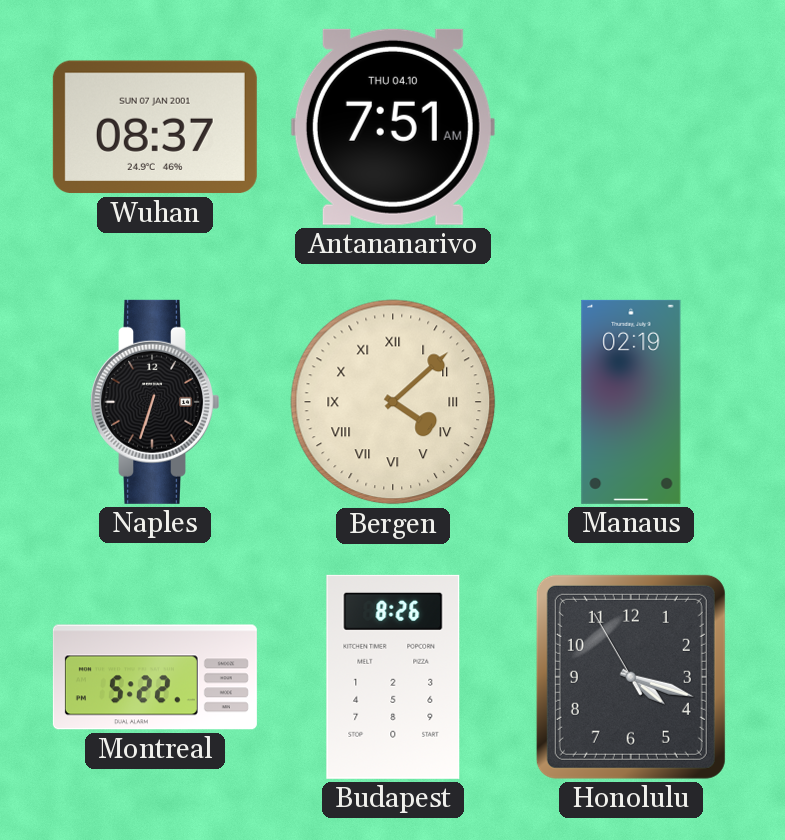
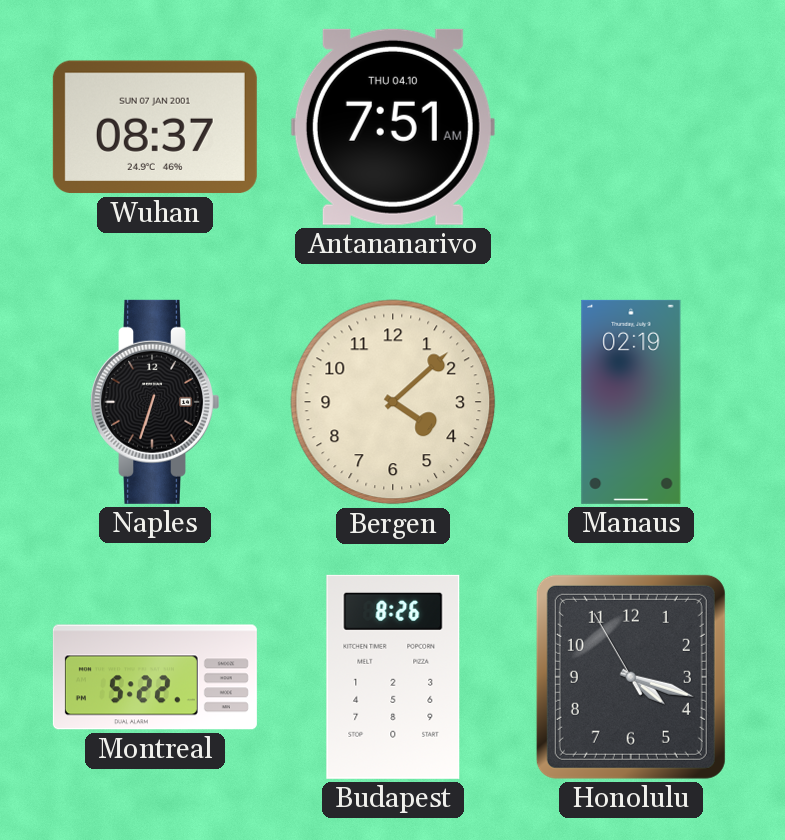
Bergen numerals: Roman -> Arabic (393, 402)
